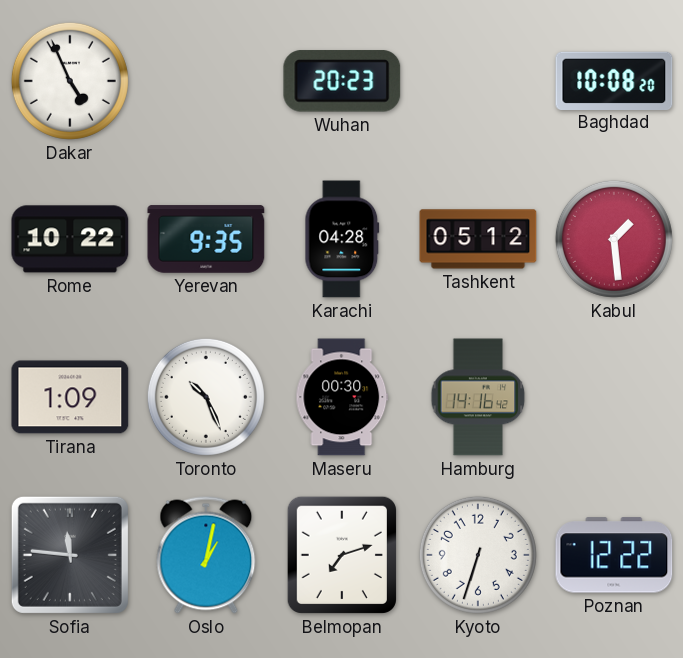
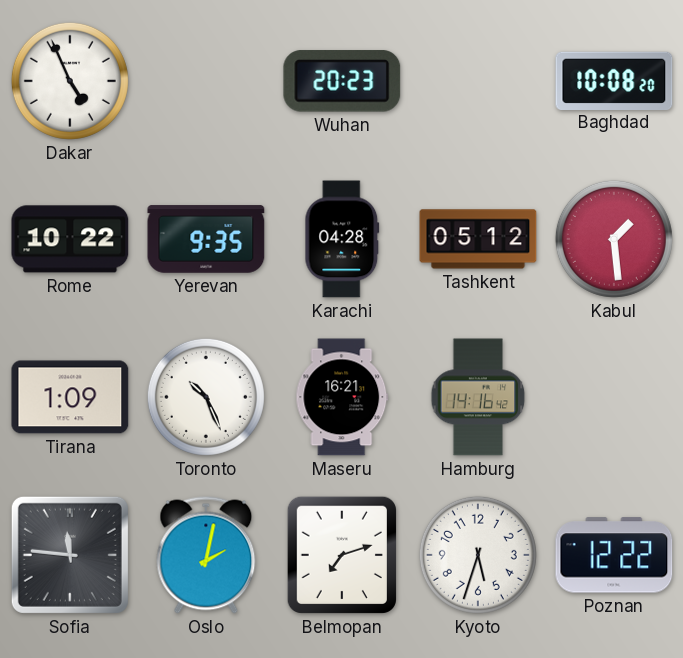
Maseru: 00:30 -> 16:21 (342, 397)
Oslo: 1:02 -> 2:02 (206, 555)
Kyoto: 6:33 -> 5:33 (478, 555)
